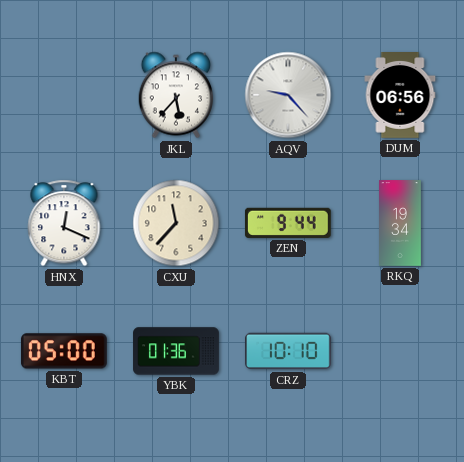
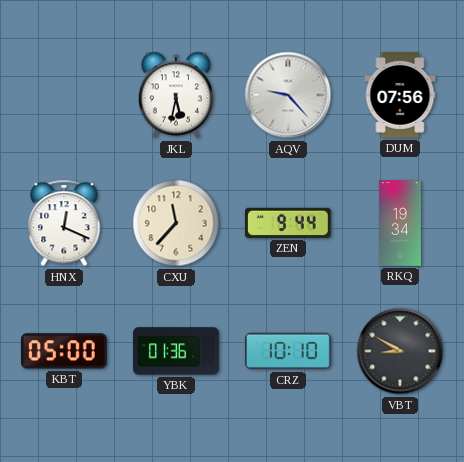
JKL: 5:37 -> 5:32 (176, 95)
DUM: 06:56 -> 07:56 (400, 96)
VBT: none -> 8:50 (400, 351)
